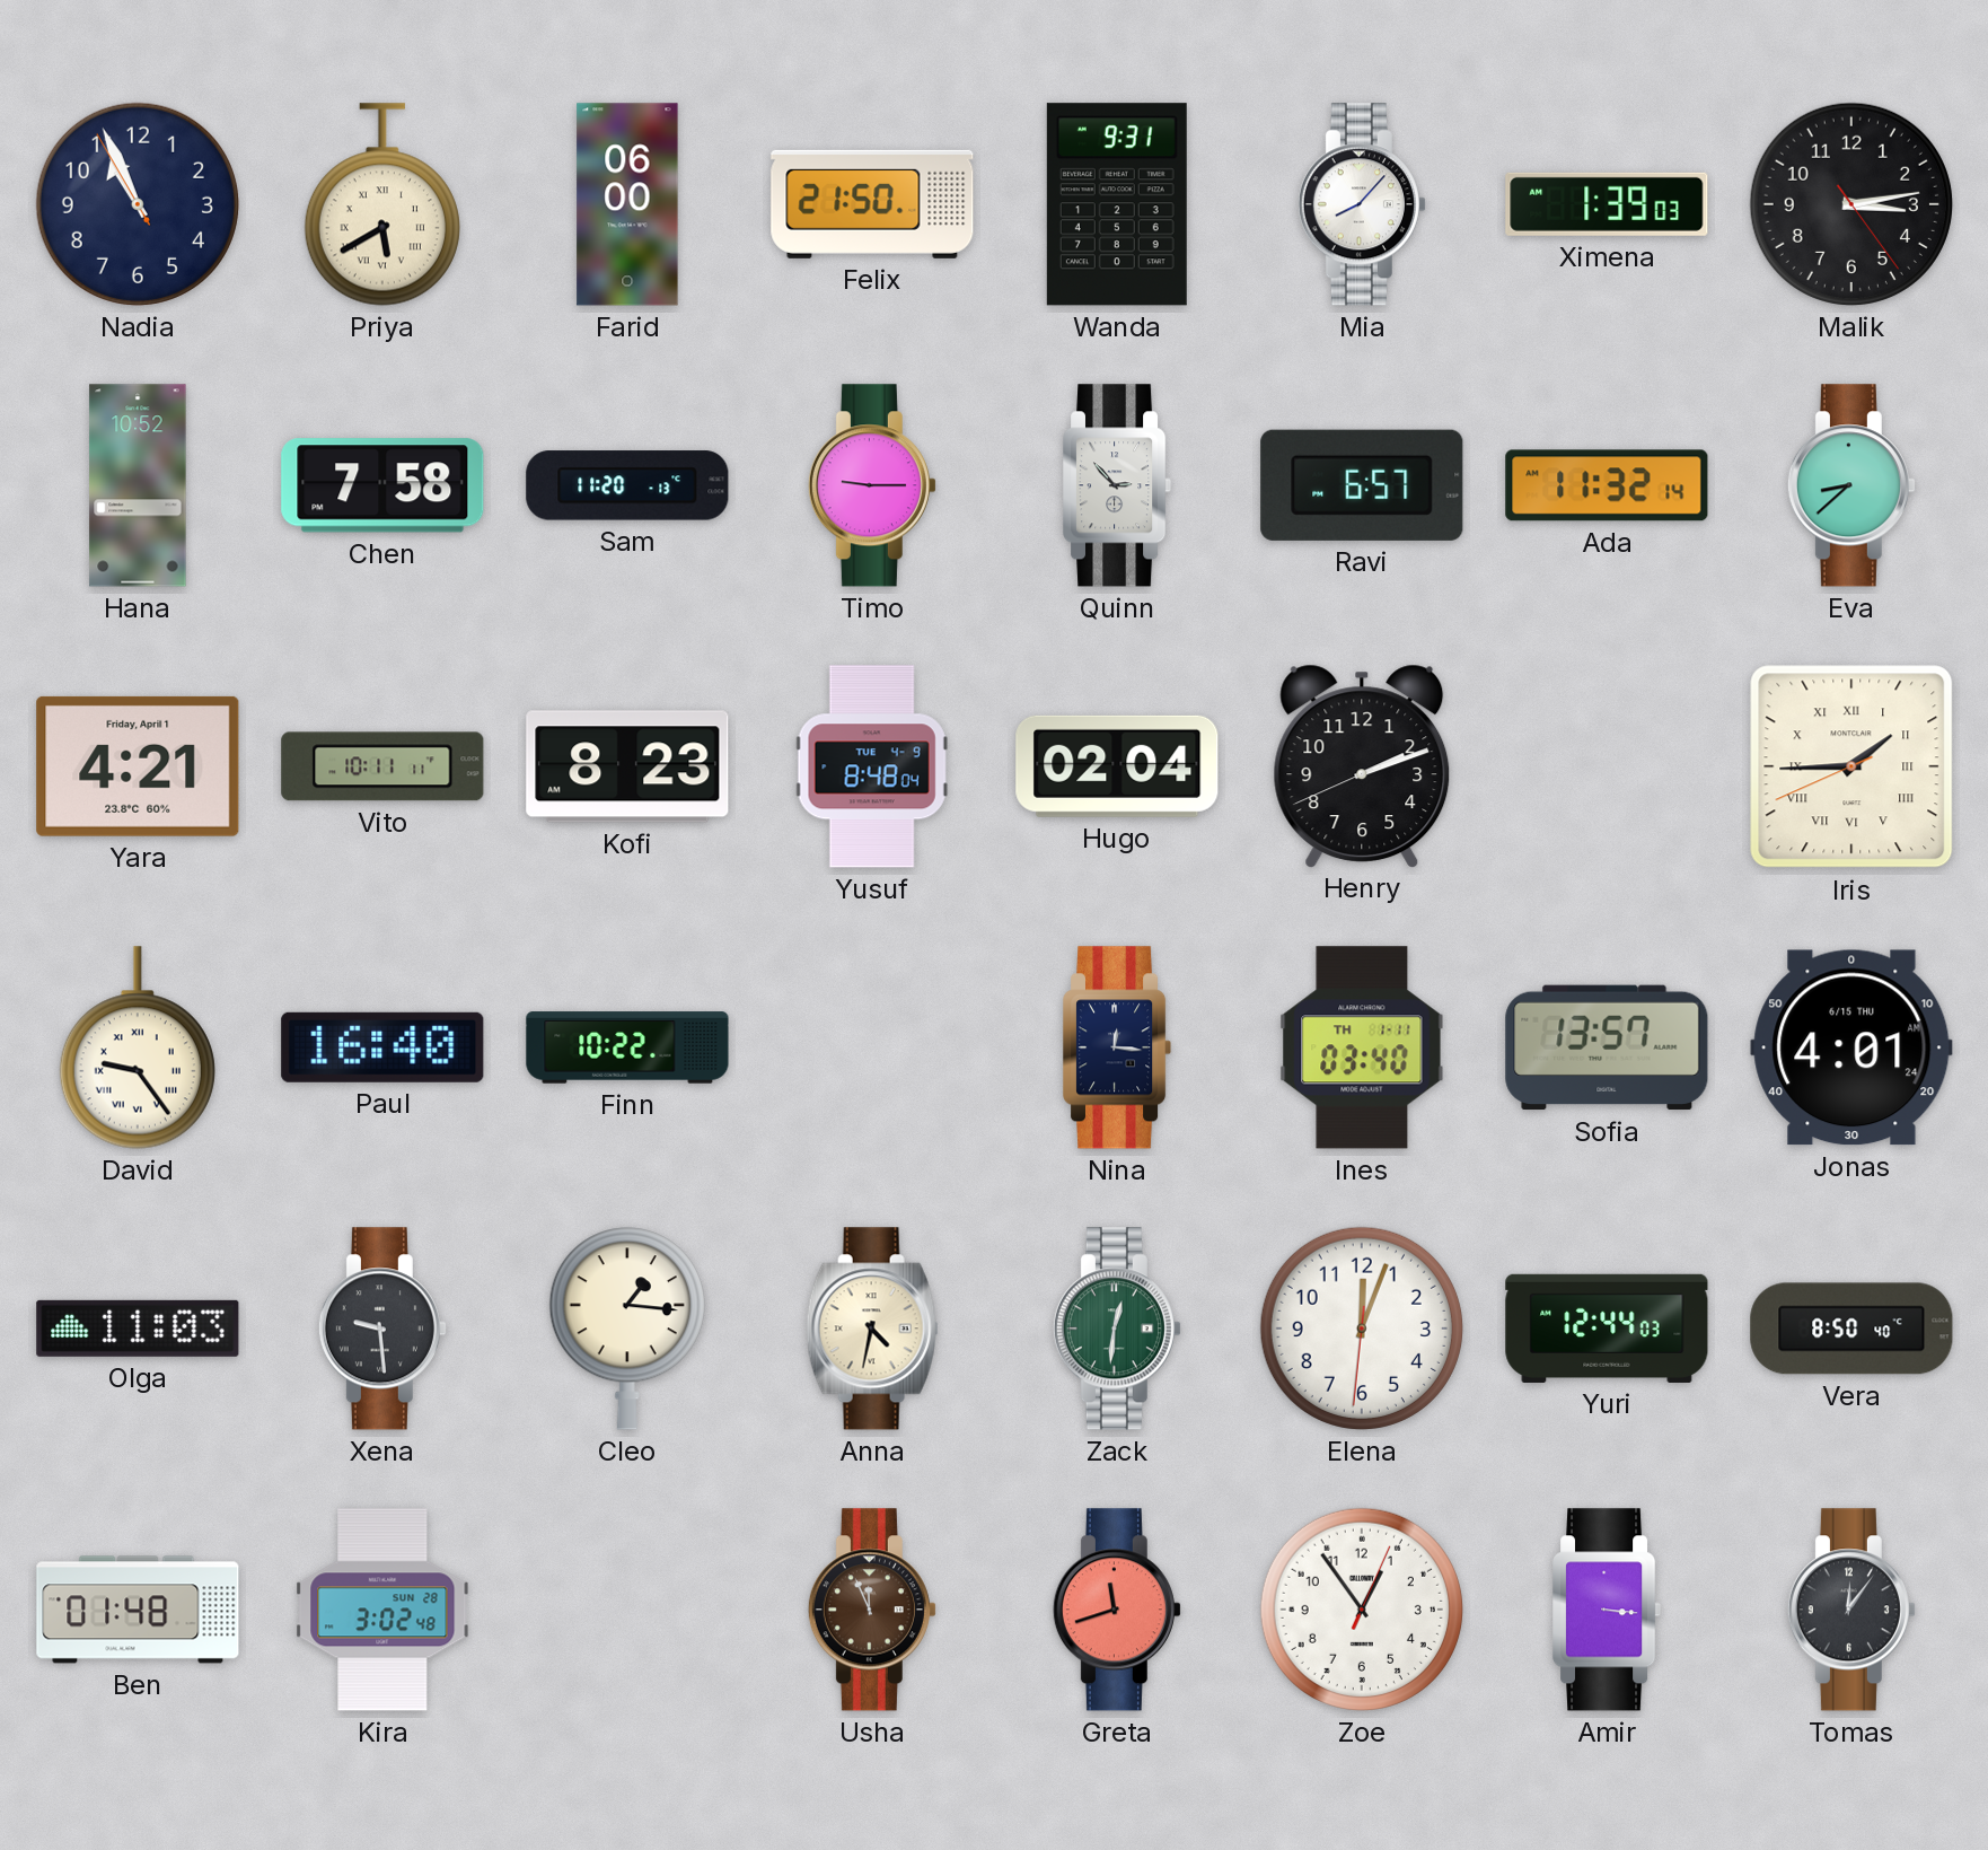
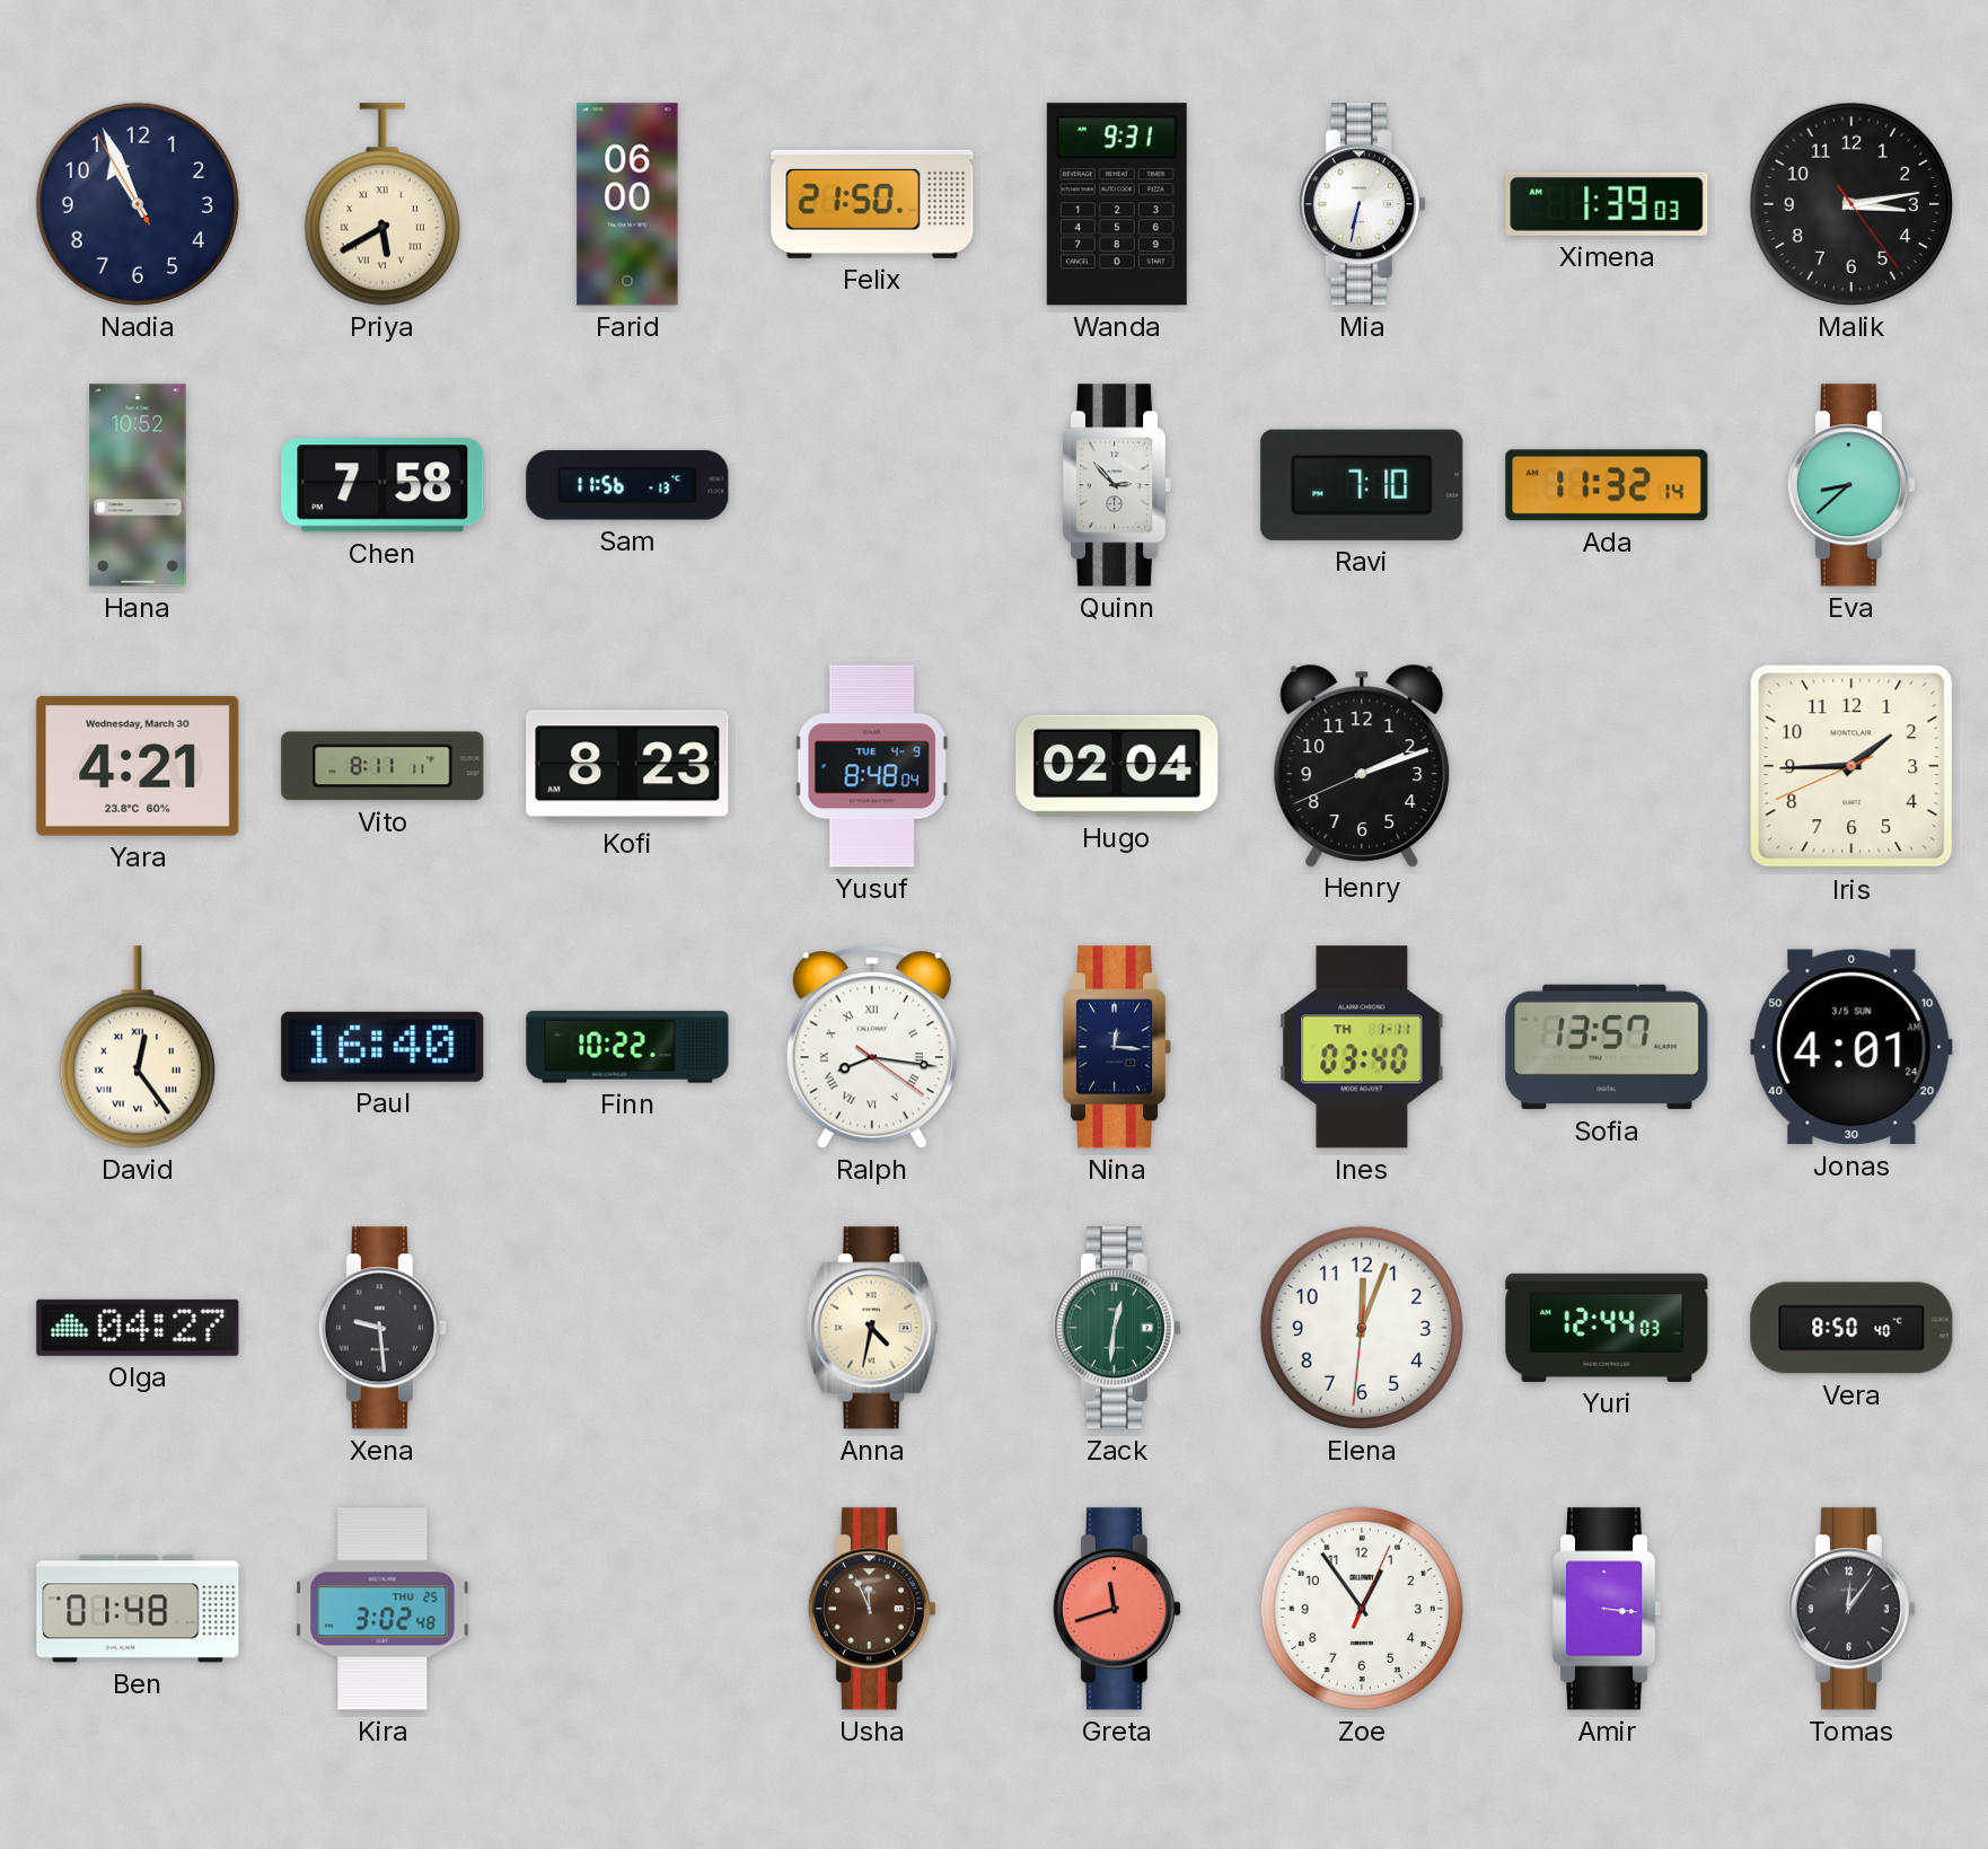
Mia: 8:07 -> 6:32 (1362, 204)
Sam: 11:20 -> 11:56 (627, 485)
Timo: 9:15 -> none (872, 485)
Ravi: 6:57 -> 7:10 (1362, 485)
Yara date: Friday, April 1 -> Wednesday, March 30 (138, 766)
Vito: 10:11 -> 8:11 (382, 766)
Iris numerals: Roman -> Arabic (1851, 766)
David: 9:24 -> 12:24 (138, 1047)
Ralph: none -> 8:16 (872, 1047)
Jonas date: 6/15 THU -> 3/5 SUN (1851, 1047)
Olga: 11:03 -> 04:27 (138, 1328)
Cleo: 1:16 -> none (627, 1329)
Kira date: SUN 28 -> THU 25 (382, 1609)
